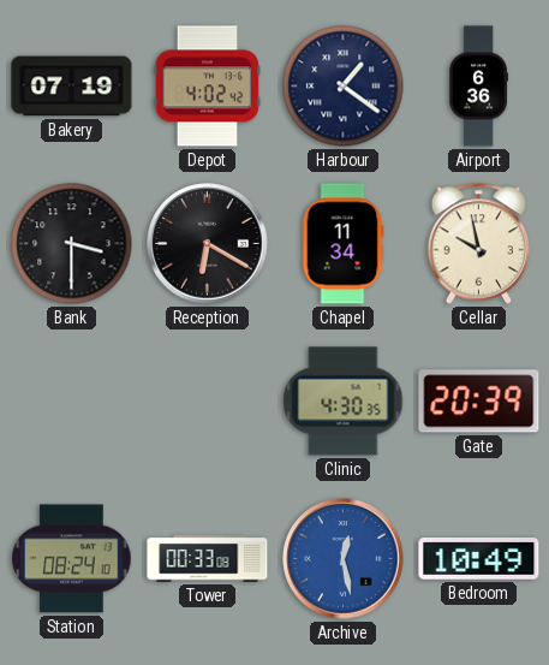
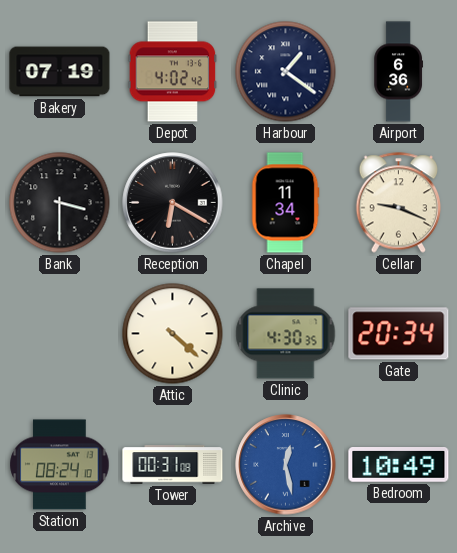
Cellar: 9:58 -> 9:19 (399, 203)
Attic: none -> 4:22 (173, 334)
Gate: 20:39 -> 20:34 (399, 334)
Tower: 00:33 -> 00:31 (173, 465)
